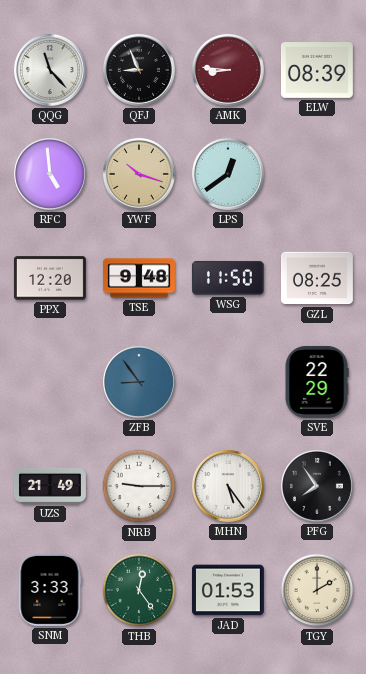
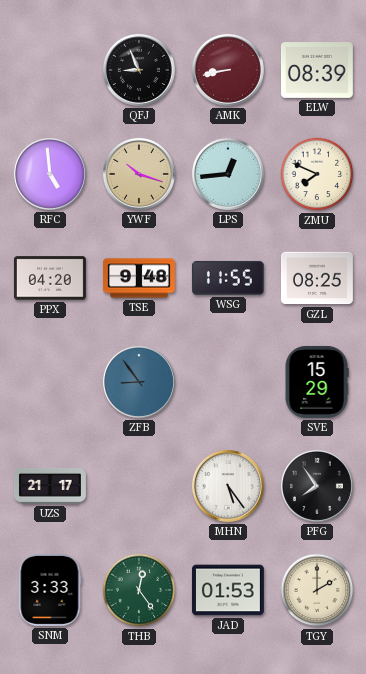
QQG: 11:23 -> none (50, 70)
AMK: 8:46 -> 8:43 (228, 70)
LPS: 12:39 -> 12:44 (228, 174)
ZMU: none -> 7:49 (317, 174)
PPX: 12:20 -> 04:20 (50, 278)
WSG: 11:50 -> 11:55 (228, 278)
SVE: 22:29 -> 15:29 (317, 382)
UZS: 21:49 -> 21:17 (50, 487)
NRB: 9:15 -> none (139, 486)
